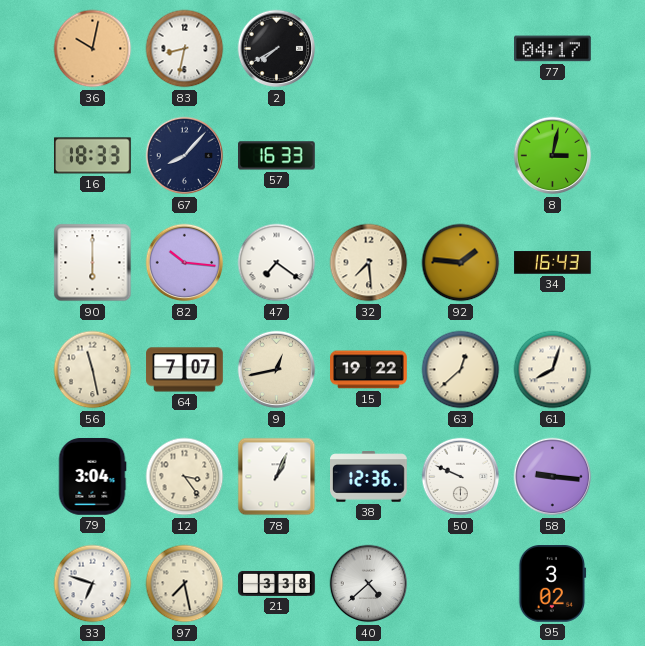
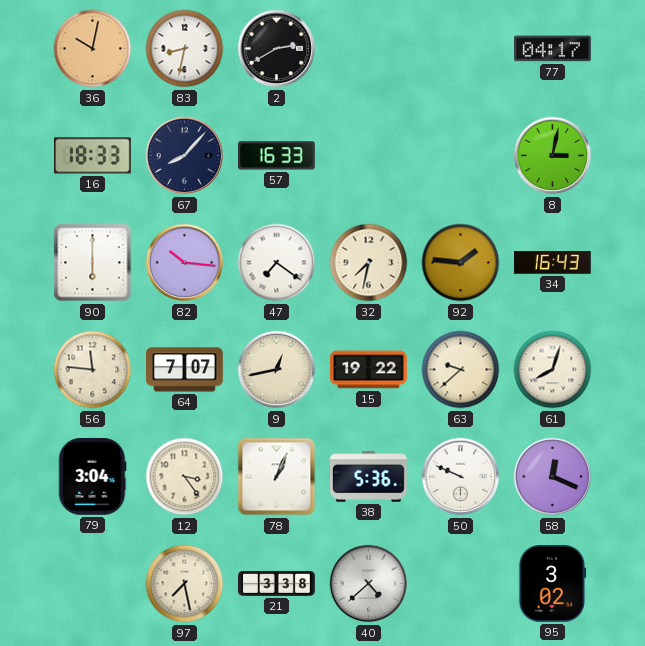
2: 7:40 -> 2:40 (277, 49)
32: 7:29 -> 7:32 (369, 263)
56: 11:28 -> 11:46 (93, 370)
63: 12:38 -> 9:38 (461, 370)
38: 12:36 -> 5:36 (369, 477)
58: 9:16 -> 12:19 (553, 477)
33: 6:48 -> none (93, 584)
